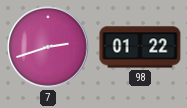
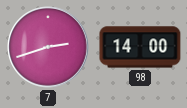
98: 01:22 -> 14:00 (140, 47)
